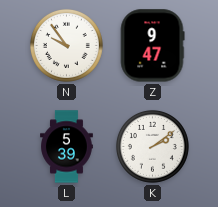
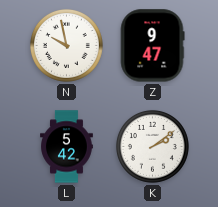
N: 9:54 -> 9:58 (66, 45)
L: 5:39 -> 5:42 (67, 147)
